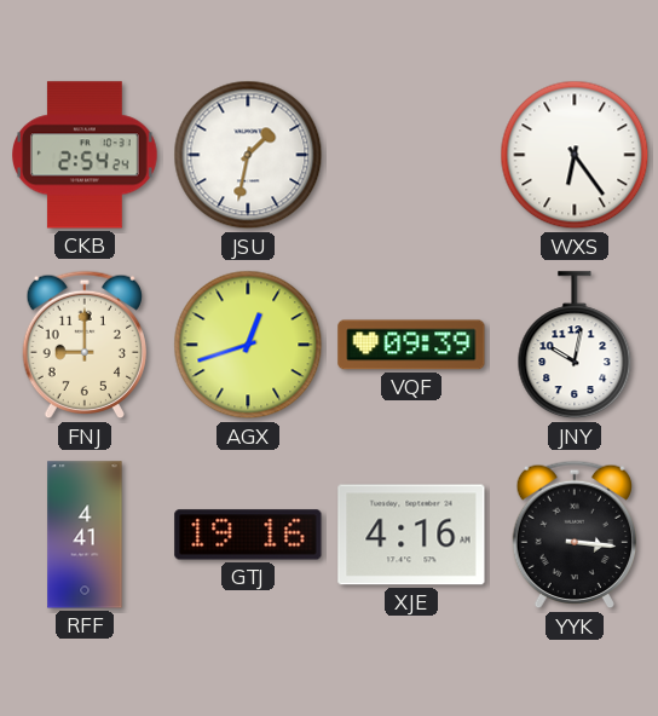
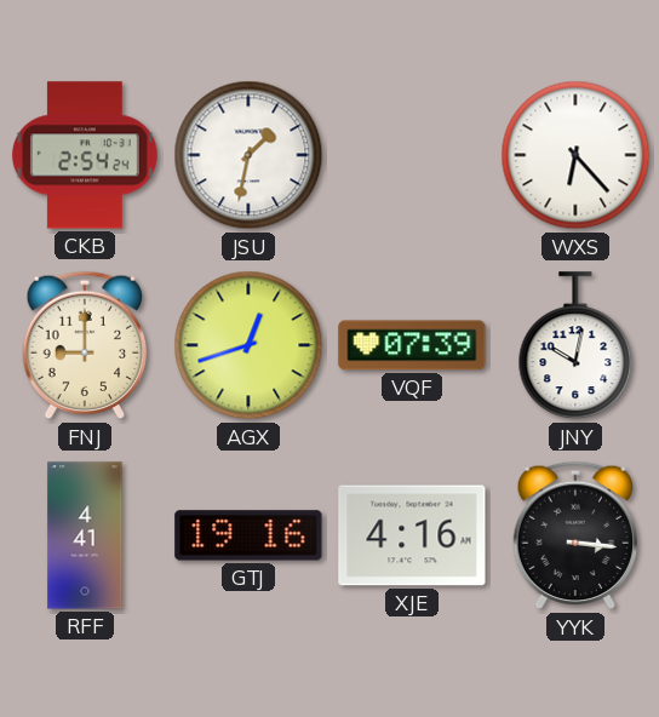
WXS: 6:24 -> 6:23 (575, 155)
VQF: 09:39 -> 07:39 (412, 345)
